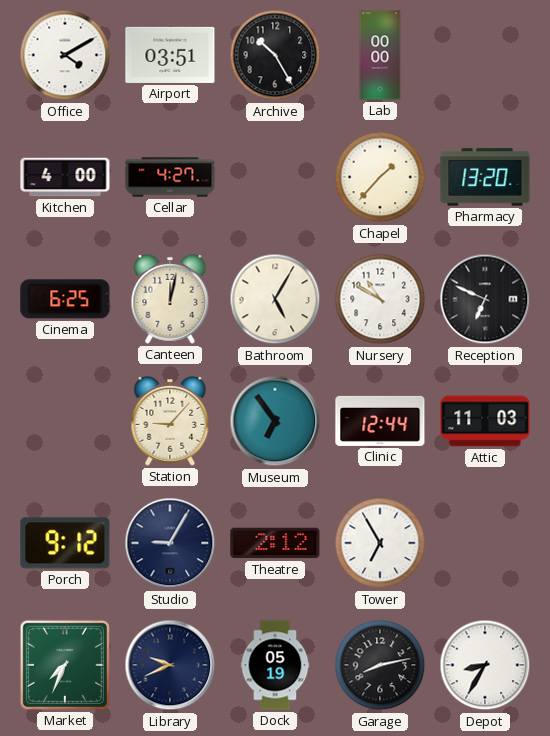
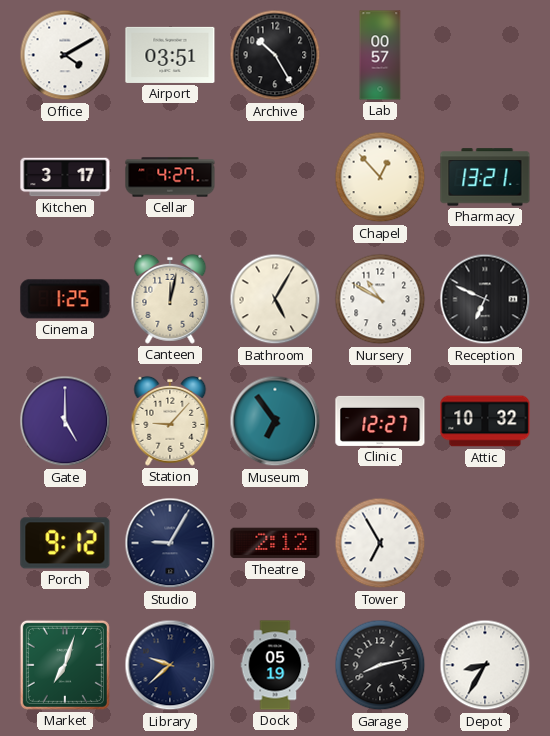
Lab: 00:00 -> 00:57 (380, 55)
Kitchen: 4:00 -> 3:17 (65, 177)
Chapel: 1:37 -> 12:53 (380, 177)
Pharmacy: 13:20 -> 13:21 (485, 177)
Cinema: 6:25 -> 1:25 (65, 299)
Gate: none -> 5:00 (65, 421)
Clinic: 12:44 -> 12:27 (380, 421)
Attic: 11:03 -> 10:32 (485, 421)
Market: 7:34 -> 7:03 (65, 665)
Library: 9:41 -> 9:38 (170, 665)
